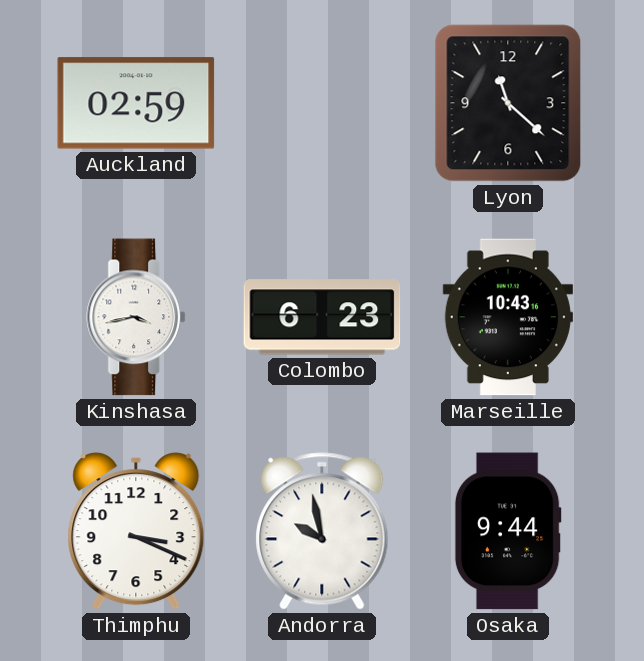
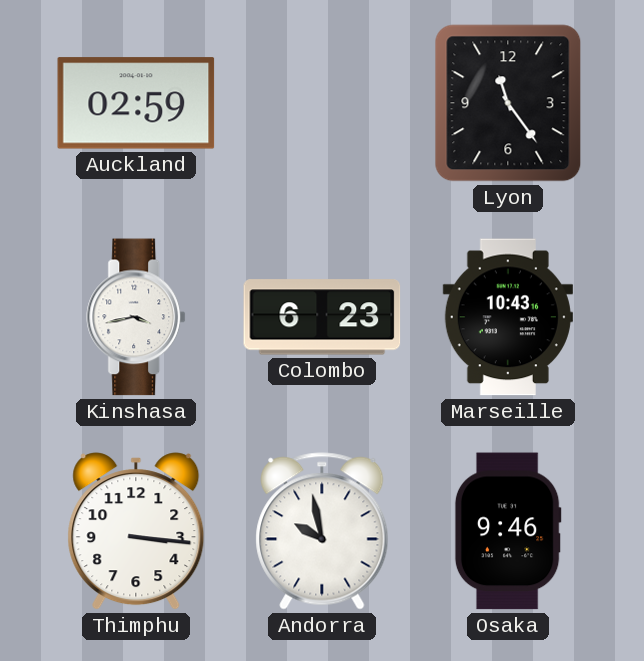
Lyon: 11:22 -> 11:24 (508, 103)
Thimphu: 3:19 -> 3:16 (136, 531)
Osaka: 9:44 -> 9:46 (508, 531)
